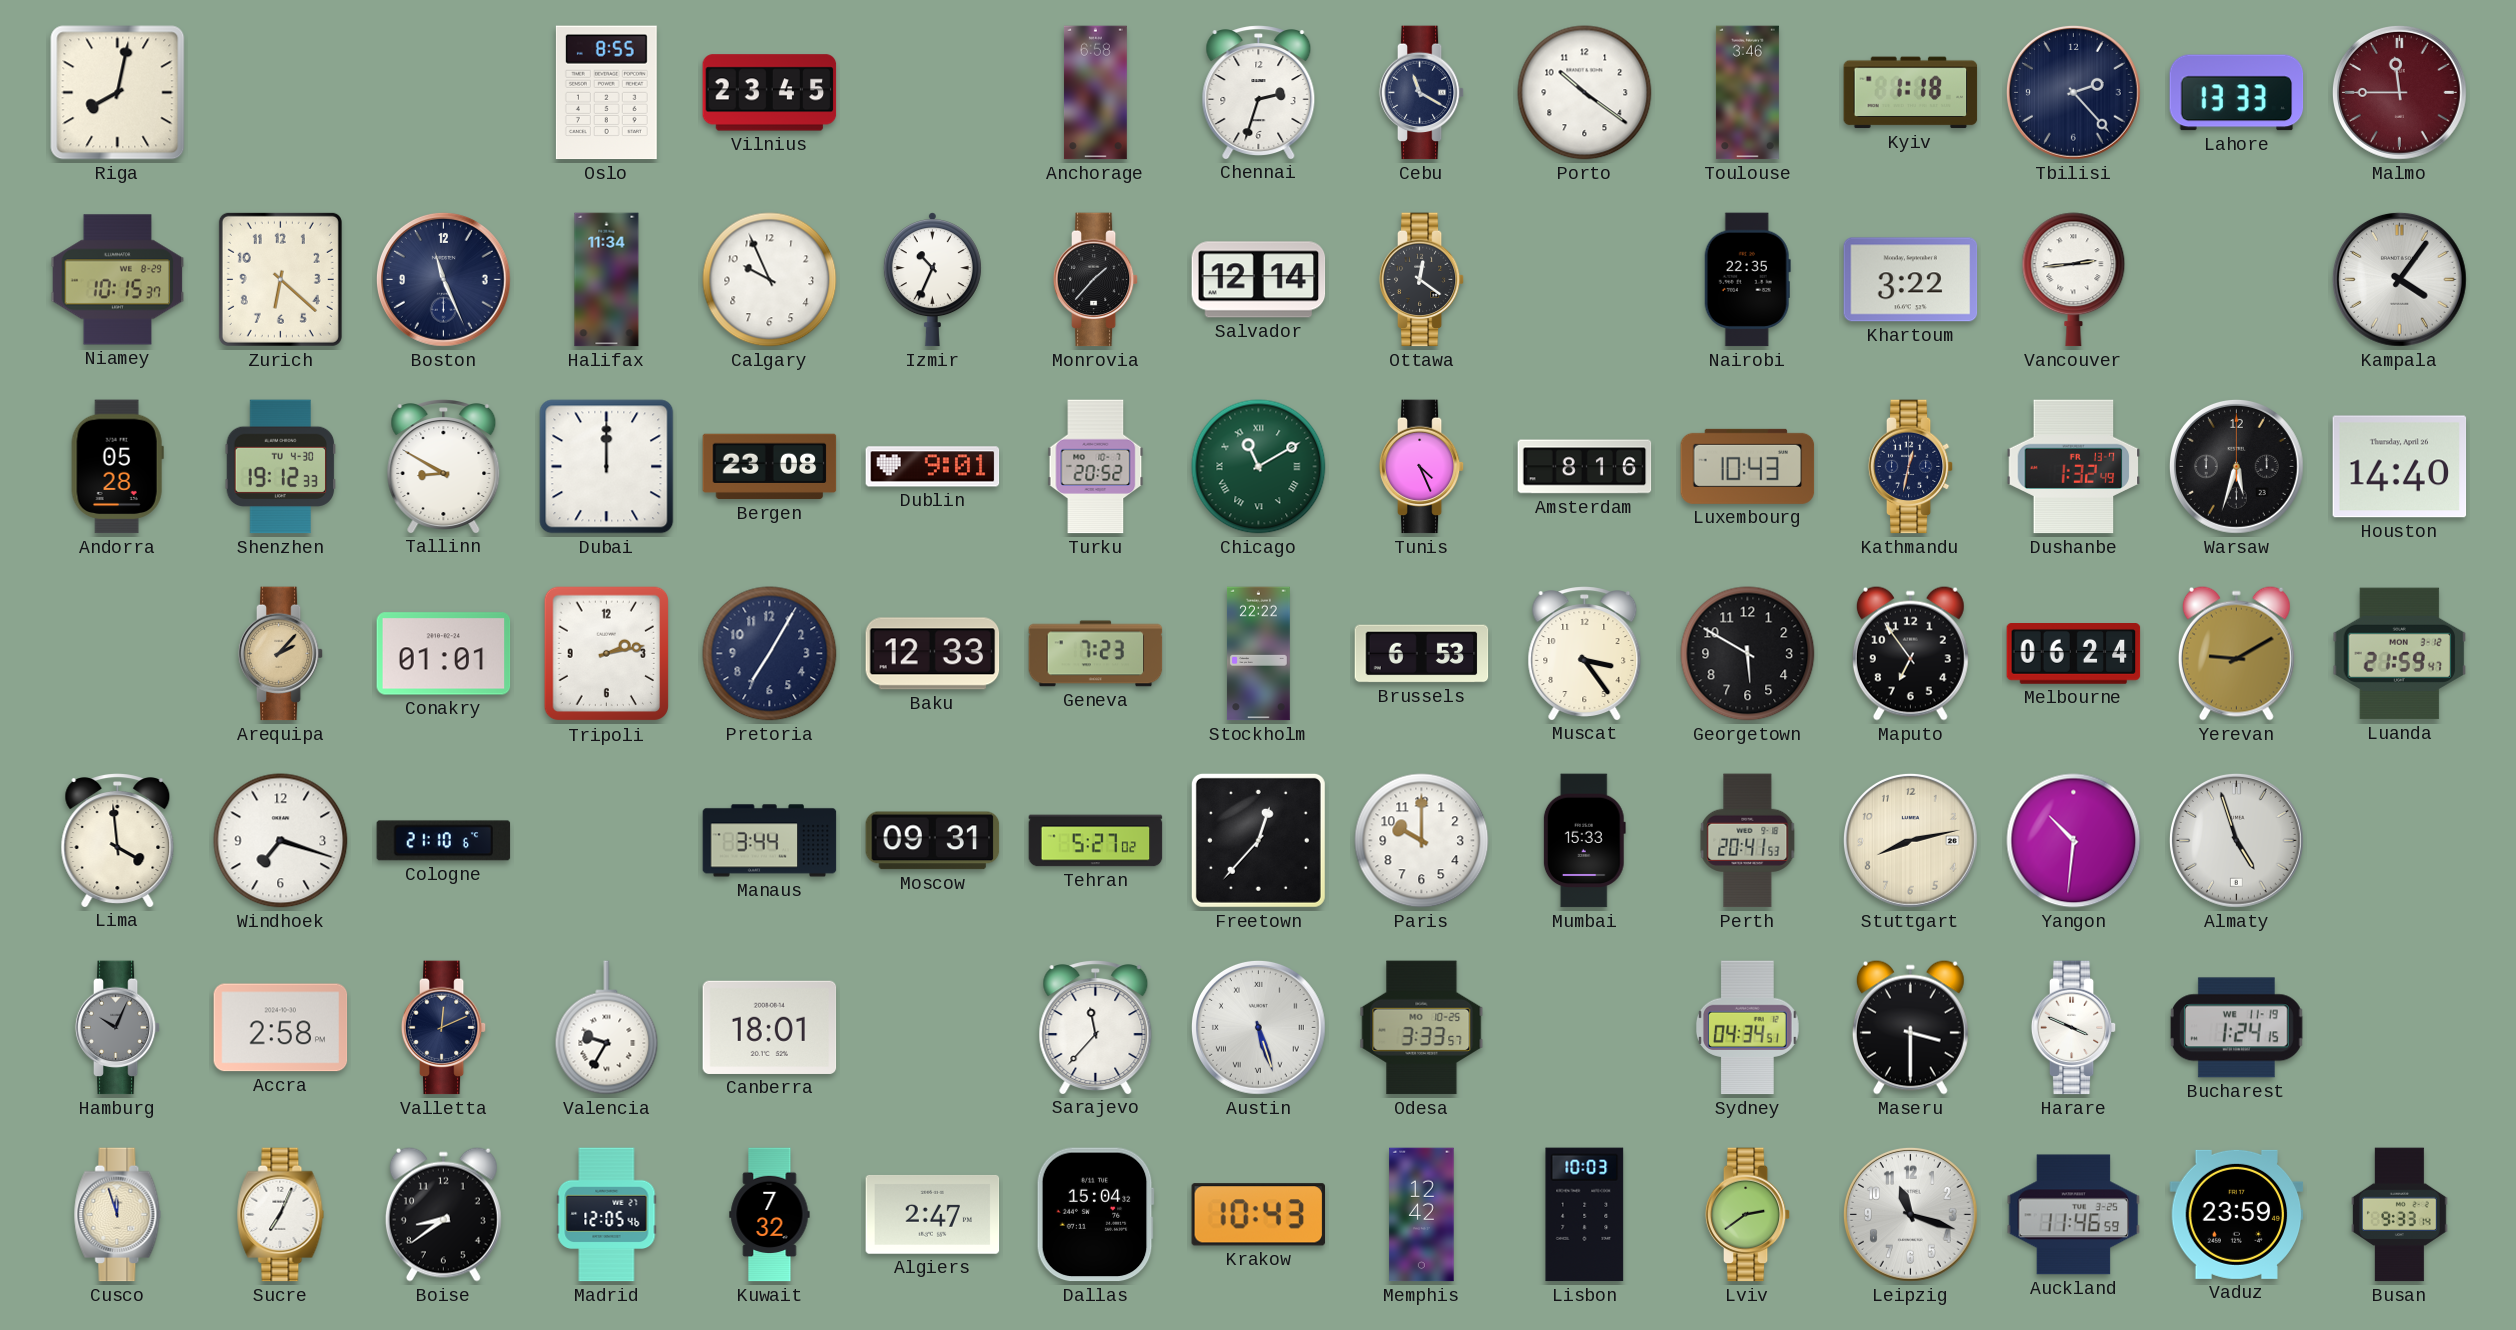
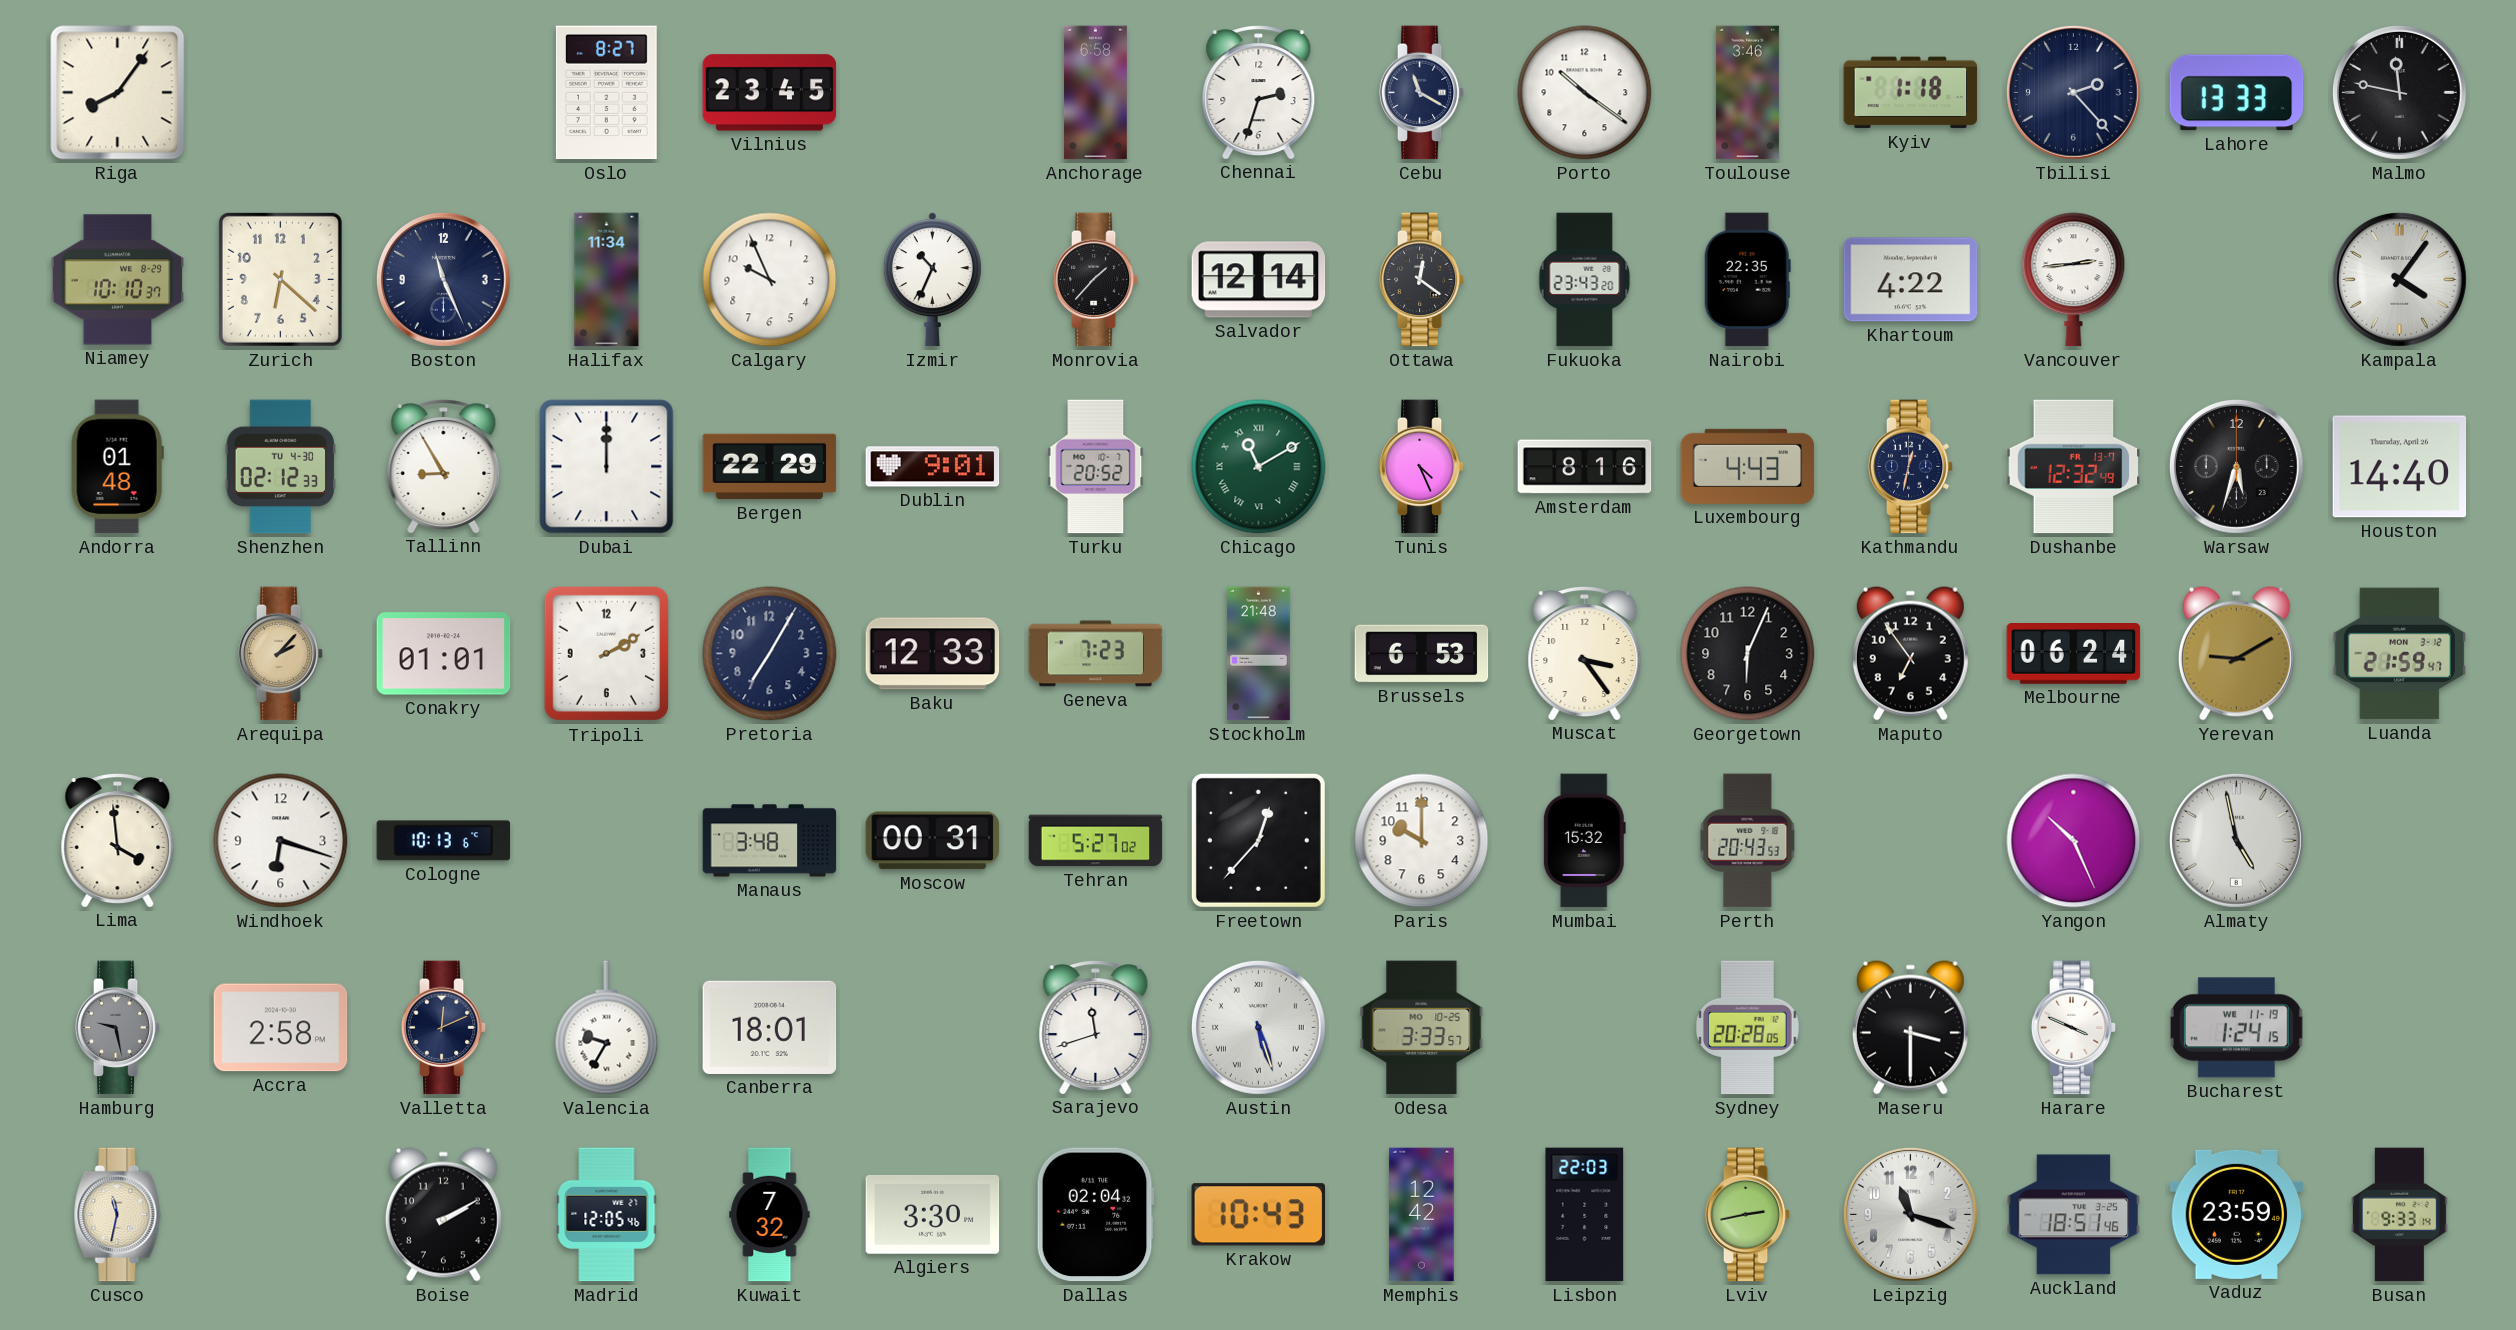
Riga: 8:02 -> 8:06 (118, 93)
Oslo: 8:55 -> 8:27 (606, 93)
Malmo: 11:45 -> 11:47 (2399, 92)
Malmo dial: burgundy -> black (2399, 92)
Niamey: 10:15 -> 10:10 (118, 280)
Fukuoka: none -> 23:43 (1585, 280)
Khartoum: 3:22 -> 4:22 (1911, 280)
Andorra: 05:28 -> 01:48 (117, 467)
Shenzhen: 19:12 -> 02:12 (281, 467)
Tallinn: 8:50 -> 8:55 (444, 466)
Bergen: 23:08 -> 22:29 (770, 467)
Luxembourg: 10:43 -> 4:43 (1748, 466)
Dushanbe: 1:32 -> 12:32 (2074, 467)
Tripoli: 2:13 -> 2:10 (606, 654)
Stockholm: 22:22 -> 21:48 (1258, 654)
Georgetown: 5:50 -> 6:04 (1748, 654)
Windhoek: 7:18 -> 6:18 (281, 841)
Cologne: 21:10 -> 10:13 (444, 841)
Manaus: 3:44 -> 3:48 (770, 841)
Moscow: 09:31 -> 00:31 (933, 841)
Mumbai: 15:33 -> 15:32 (1584, 841)
Perth: 20:41 -> 20:43 (1748, 841)
Stuttgart: 8:13 -> none (1910, 840)
Yangon: 10:31 -> 10:26 (2074, 841)
Almaty: 4:57 -> 4:58 (2236, 840)
Hamburg: 10:04 -> 9:28 (118, 1028)
Sarajevo: 11:37 -> 11:42 (1096, 1027)
Sydney: 04:34 -> 20:28 (1747, 1028)
Cusco: 11:57 -> 11:32 (118, 1215)
Sucre: 7:04 -> none (281, 1215)
Boise: 8:39 -> 2:10 (443, 1214)
Algiers: 2:47 -> 3:30 (933, 1214)
Dallas: 15:04 -> 02:04 (1095, 1215)
Lisbon: 10:03 -> 22:03 (1585, 1215)
Lviv: 2:39 -> 2:43 (1748, 1215)
Auckland: 11:46 -> 18:51 (2074, 1215)
